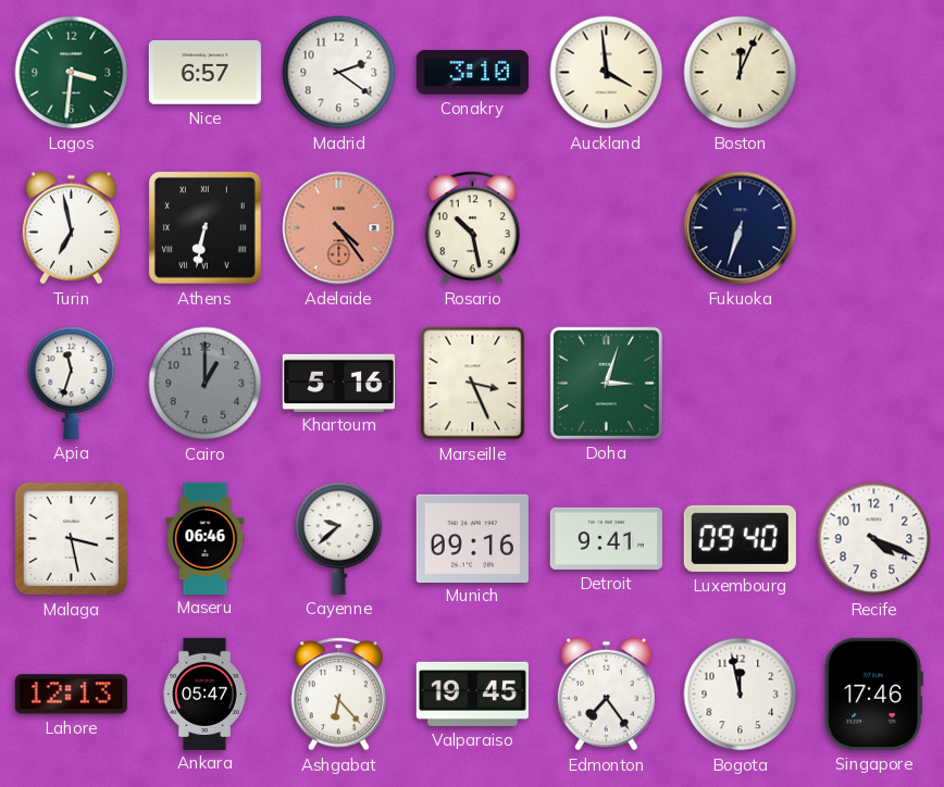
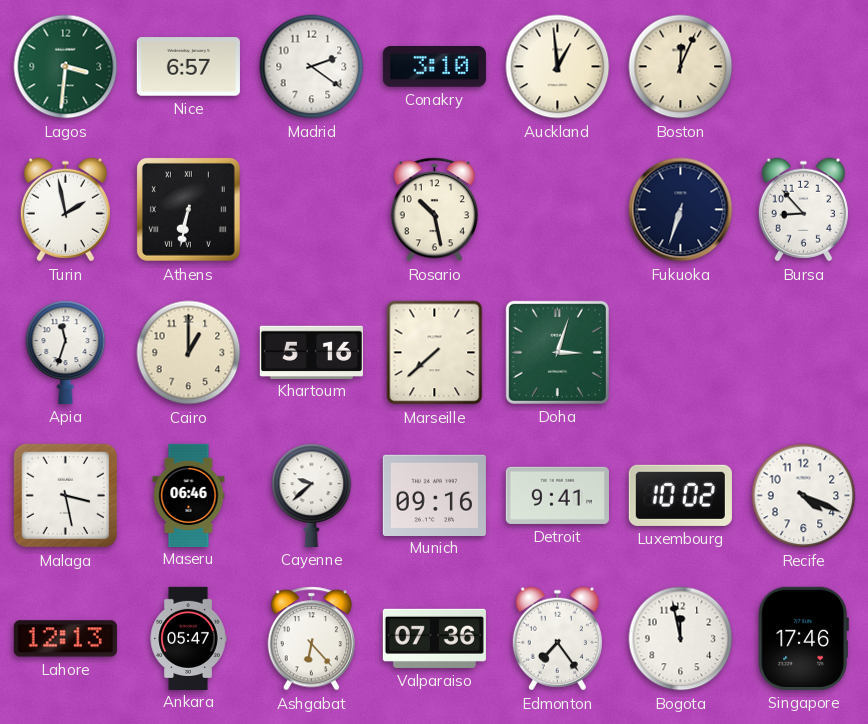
Auckland: 3:59 -> 12:59 (558, 67)
Turin: 6:58 -> 1:58 (65, 210)
Adelaide: 4:24 -> none (339, 228)
Bursa: none -> 8:53 (803, 210)
Cairo dial: grey -> cream (189, 353)
Marseille: 3:26 -> 7:38 (435, 353)
Luxembourg: 09:40 -> 10:02 (680, 495)
Valparaiso: 19:45 -> 07:36 (434, 638)
